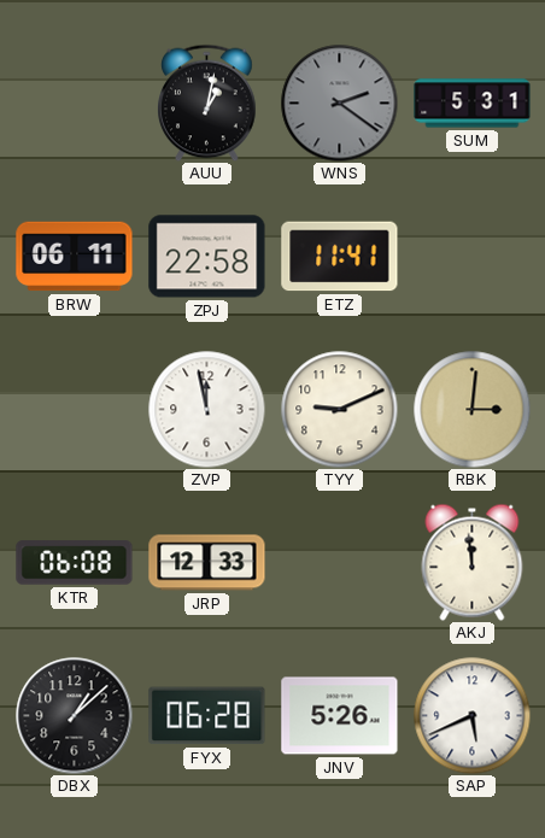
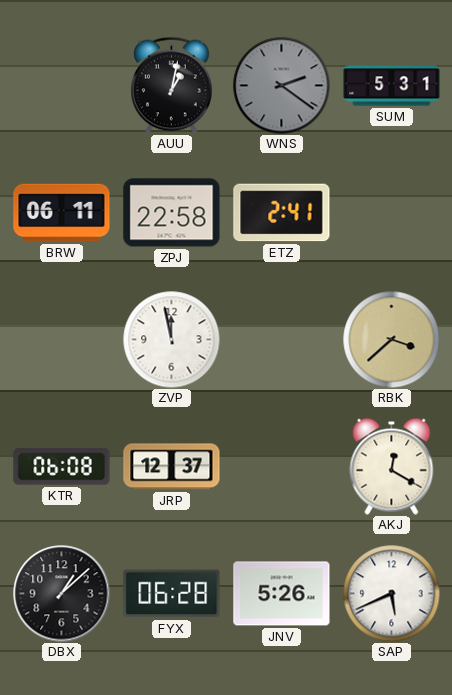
ETZ: 11:41 -> 2:41 (282, 213)
TYY: 9:11 -> none (339, 409)
RBK: 3:01 -> 3:38 (391, 339)
JRP: 12:33 -> 12:37 (172, 467)
AKJ: 11:59 -> 12:20 (392, 466)
